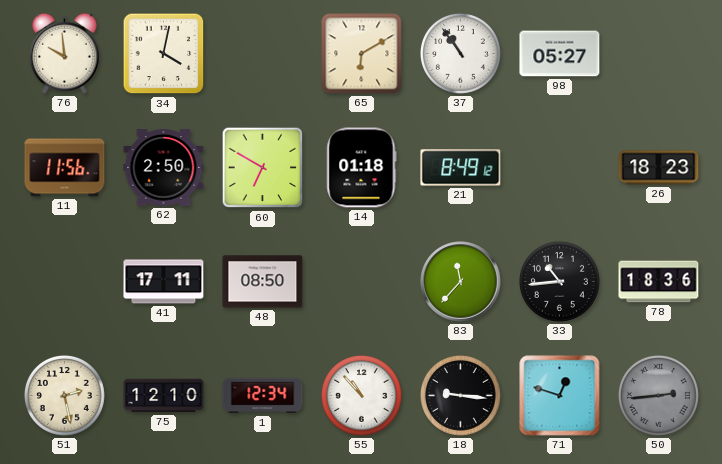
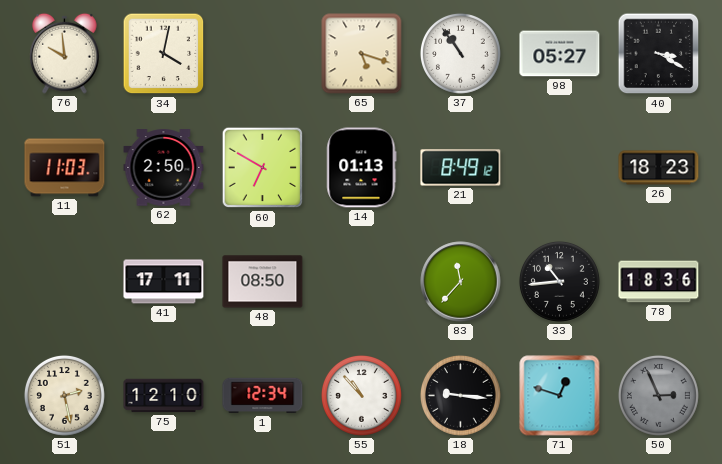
65: 6:10 -> 5:18 (362, 54)
40: none -> 3:20 (659, 54)
11: 11:56 -> 11:03 (65, 168)
14: 01:18 -> 01:13 (362, 168)
50: 2:44 -> 2:56 (658, 395)
